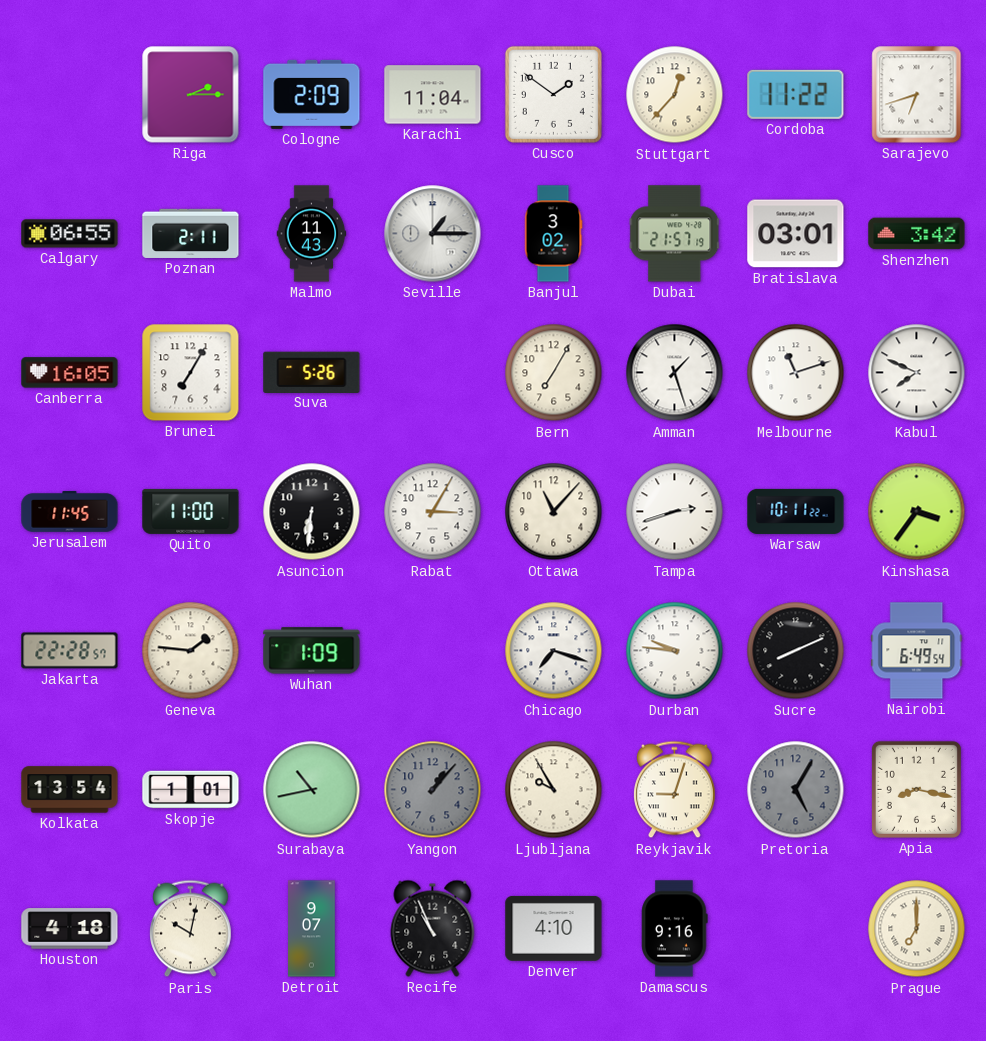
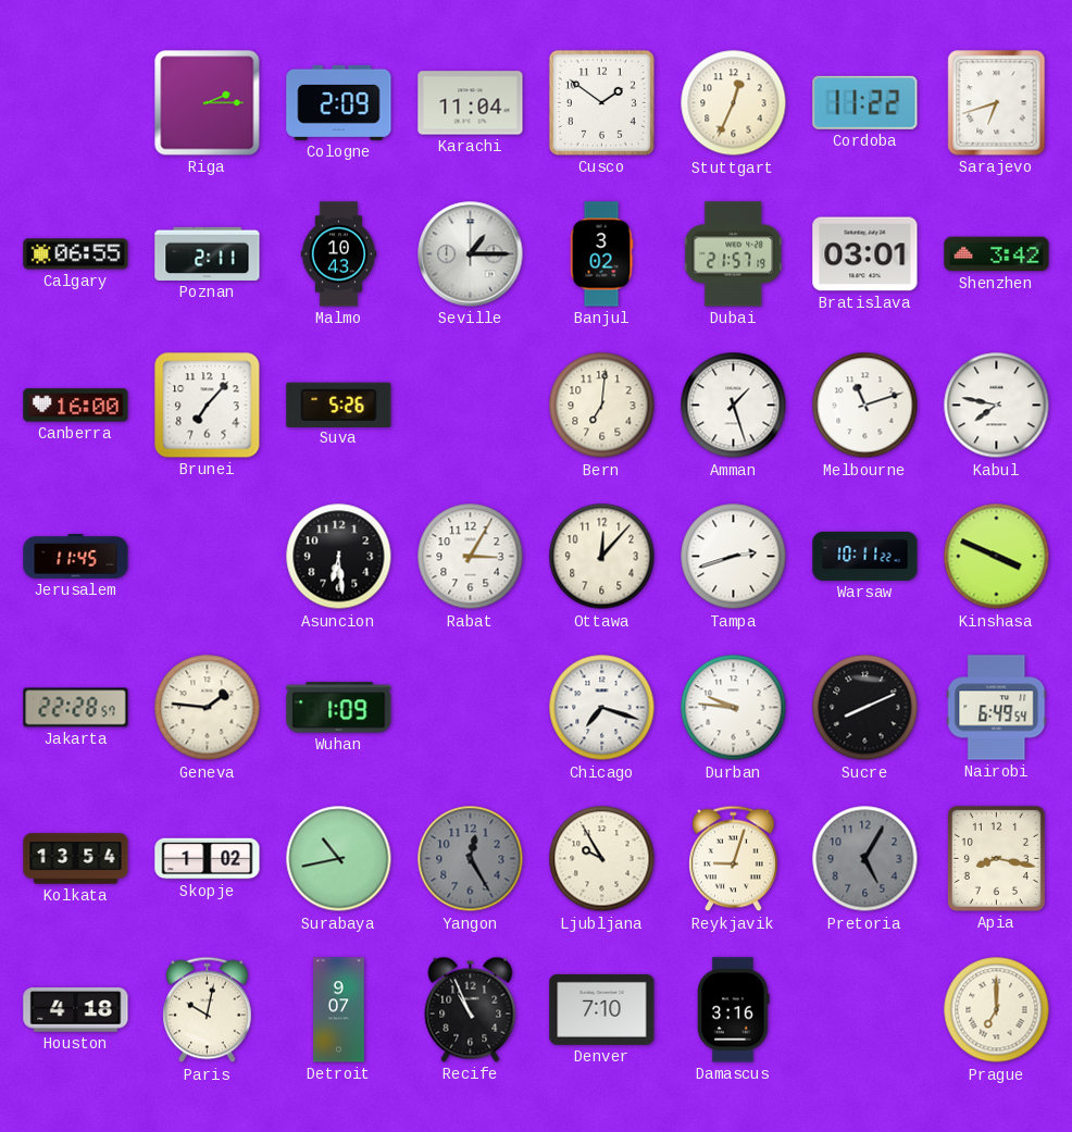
Stuttgart: 12:37 -> 12:34 (734, 103)
Malmo: 11:43 -> 10:43 (339, 254)
Canberra: 16:05 -> 16:00 (76, 406)
Brunei: 7:05 -> 7:07 (208, 406)
Bern: 7:05 -> 7:01 (602, 406)
Kabul: 7:49 -> 7:47 (997, 406)
Quito: 11:00 -> none (191, 511)
Asuncion: 6:31 -> 6:29 (339, 557)
Ottawa: 11:07 -> 12:07 (602, 557)
Kinshasa: 3:36 -> 3:49 (997, 557)
Skopje: 1:01 -> 1:02 (208, 859)
Yangon: 1:07 -> 12:25 (471, 859)
Denver: 4:10 -> 7:10 (602, 1009)
Damascus: 9:16 -> 3:16 (734, 1010)
